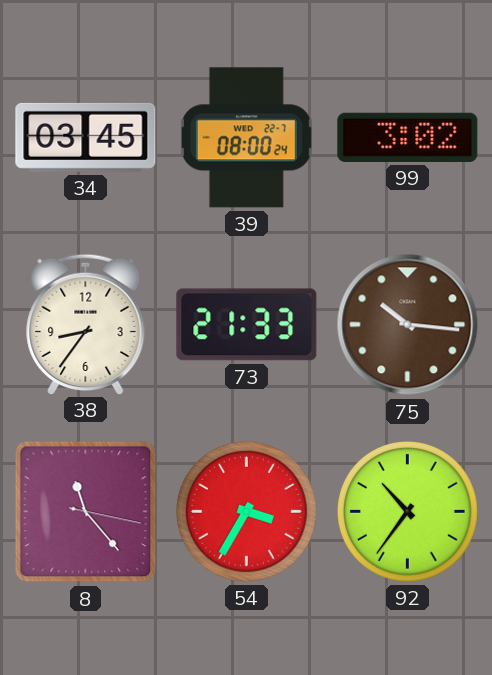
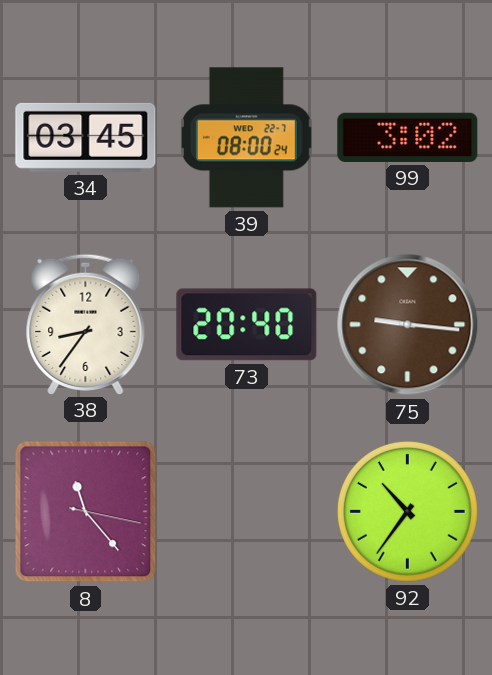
73: 21:33 -> 20:40 (247, 325)
75: 10:16 -> 9:16 (408, 325)
54: 3:35 -> none (246, 511)
